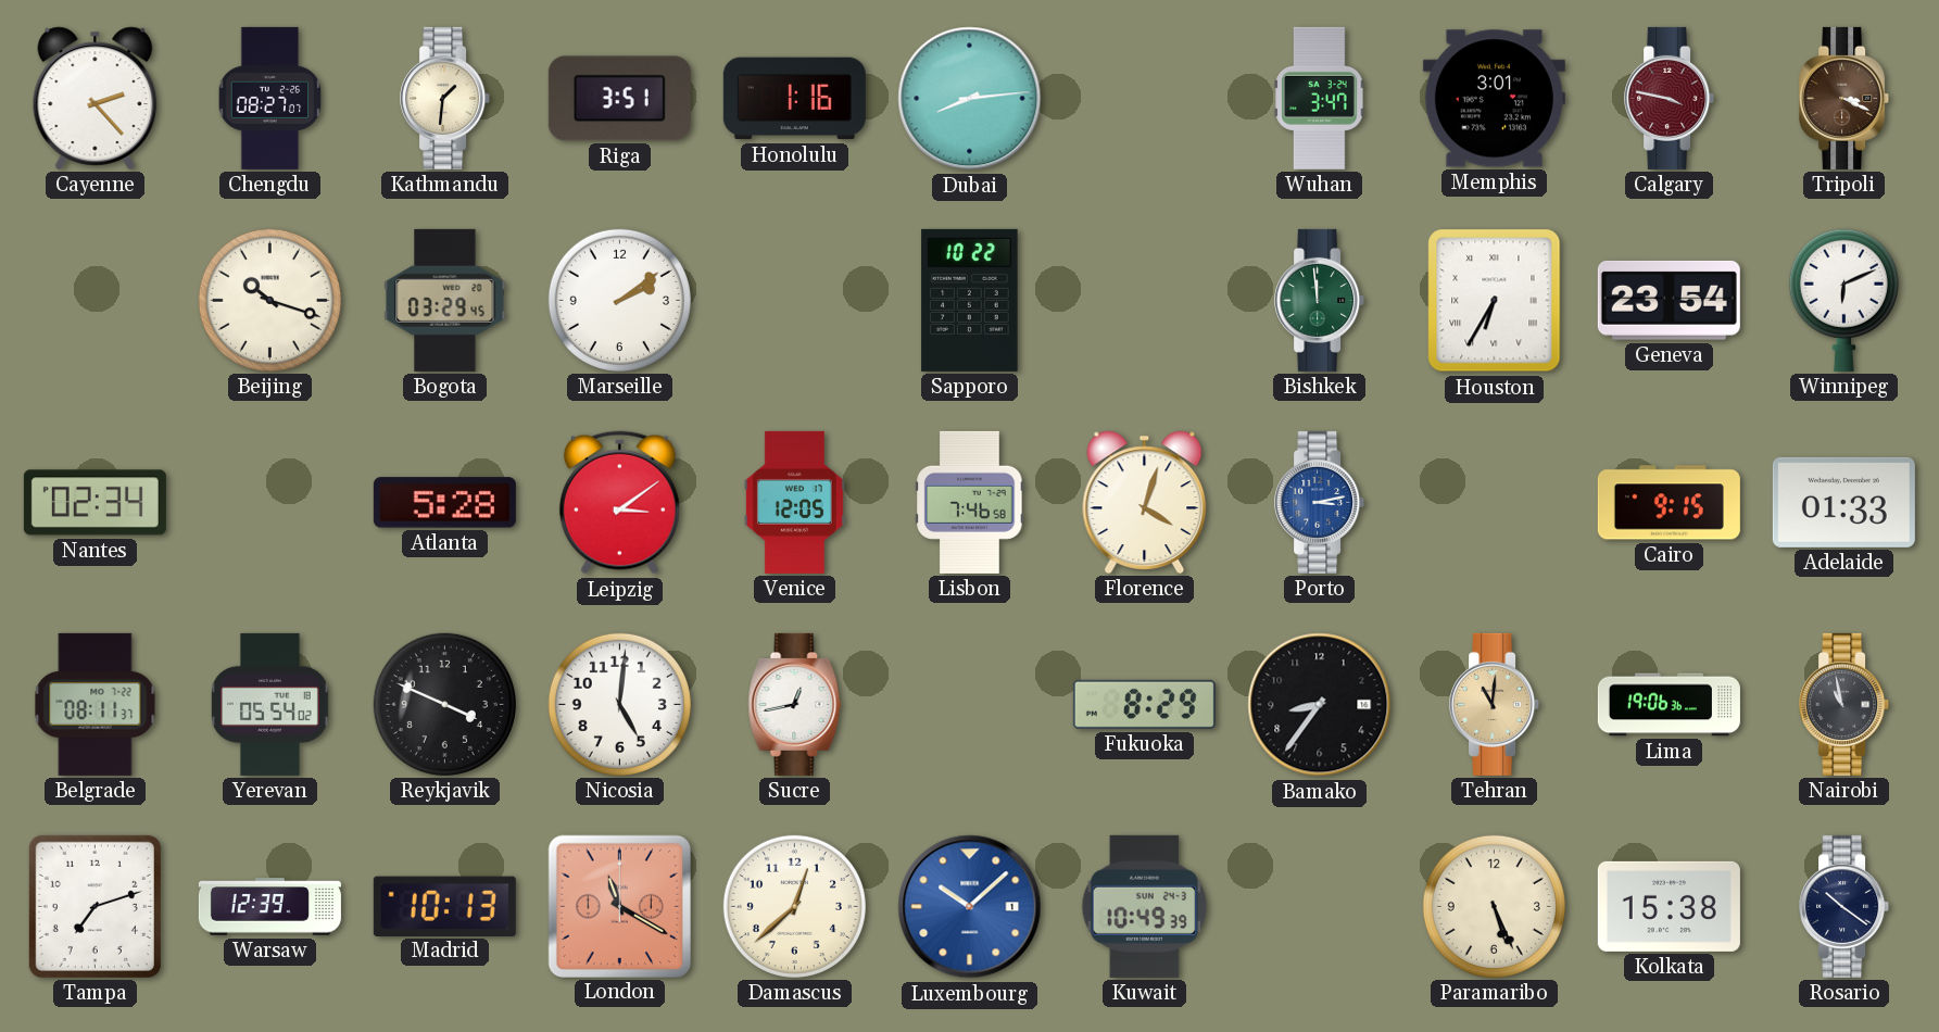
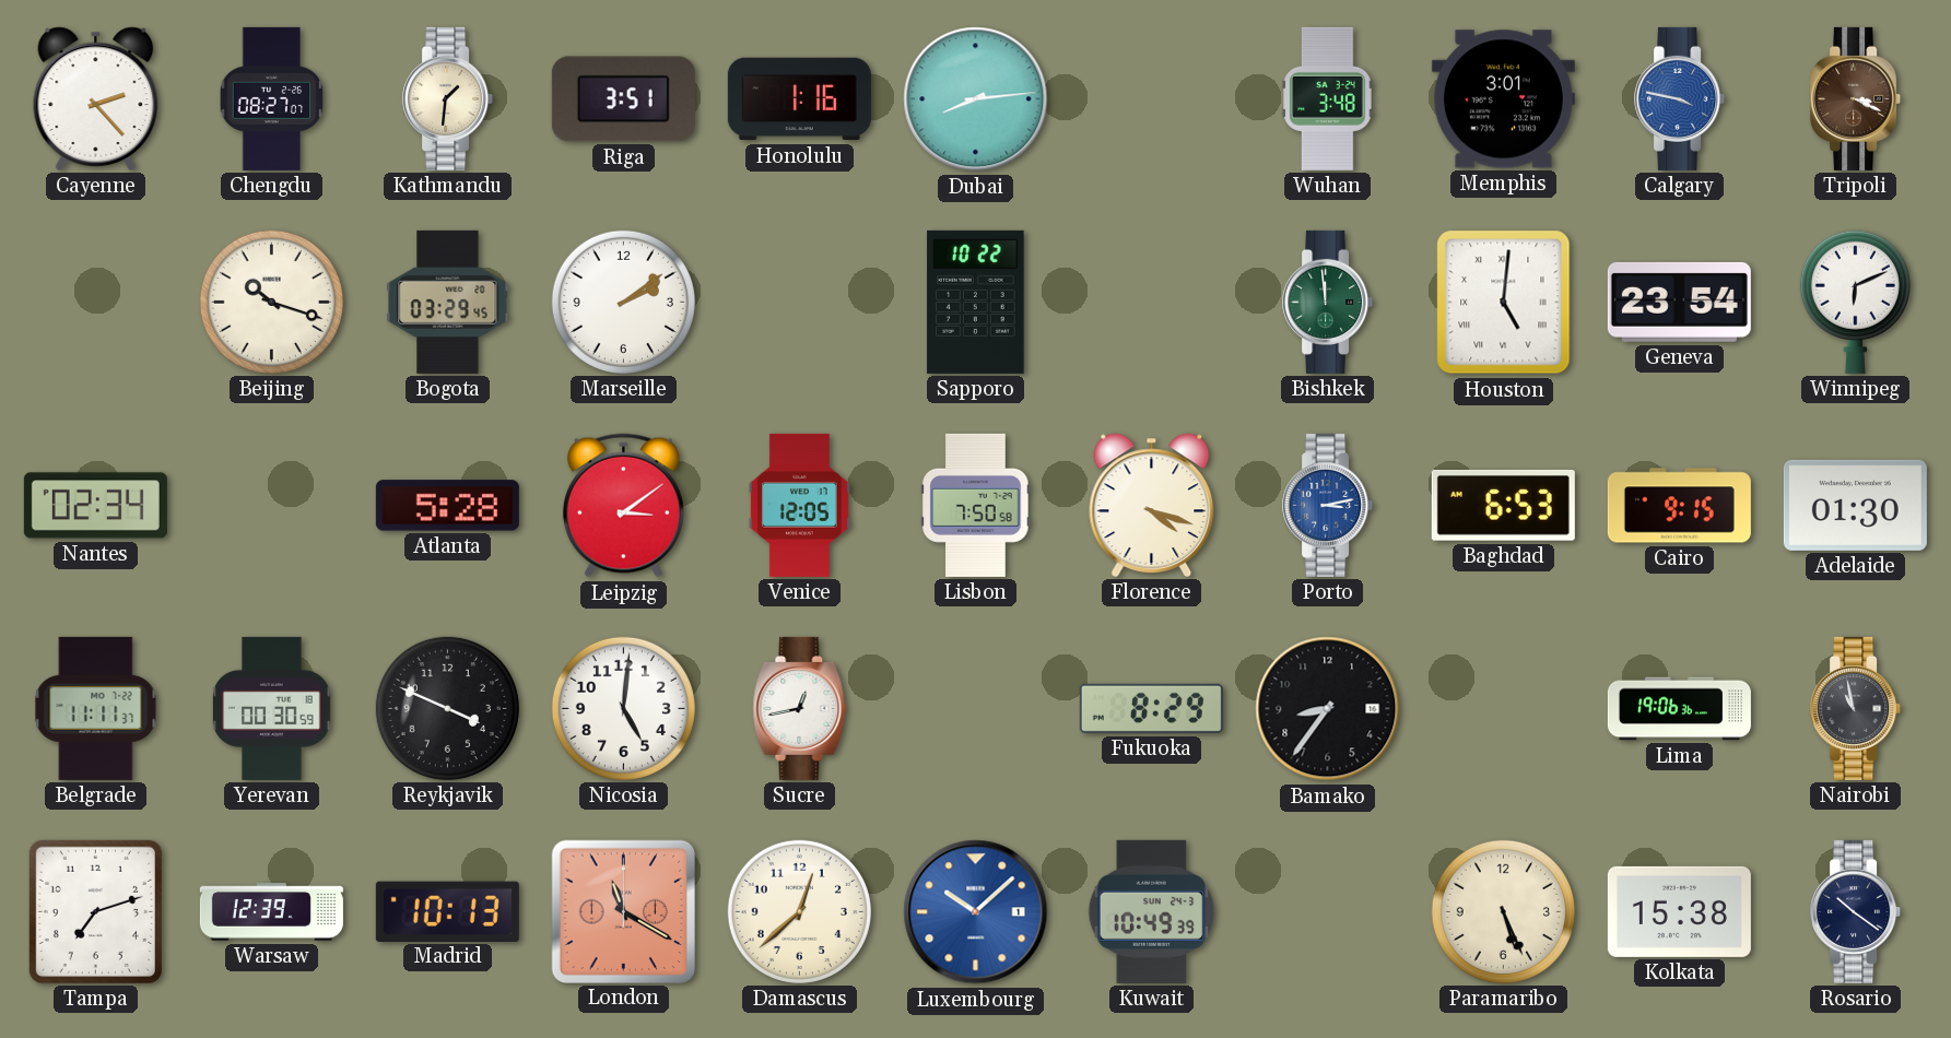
Wuhan: 3:47 -> 3:48 (1328, 98)
Calgary dial: burgundy -> blue (1680, 98)
Houston: 6:35 -> 5:01 (1504, 303)
Lisbon: 7:46 -> 7:50 (976, 505)
Florence: 4:03 -> 4:18 (1152, 505)
Baghdad: none -> 6:53 (1503, 505)
Adelaide: 01:33 -> 01:30 (1855, 505)
Belgrade: 08:11 -> 11:11 (96, 708)
Yerevan: 05:54 -> 00:30 (272, 708)
Tehran: 11:01 -> none (1495, 704)
